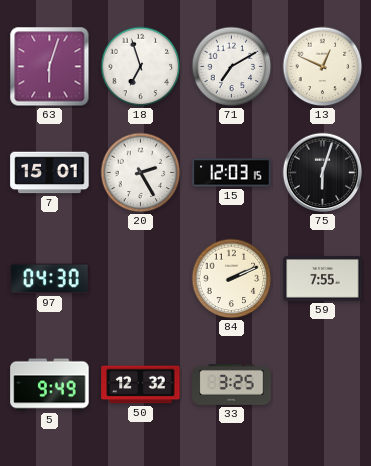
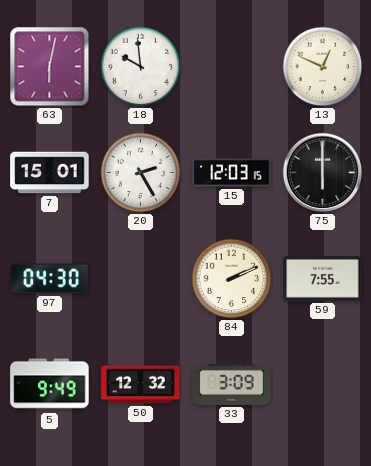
63: 6:03 -> 6:02 (50, 67)
18: 6:57 -> 9:59 (141, 67)
71: 7:10 -> none (232, 67)
75: 6:03 -> 6:00 (323, 173)
33: 3:25 -> 3:09 (232, 385)
